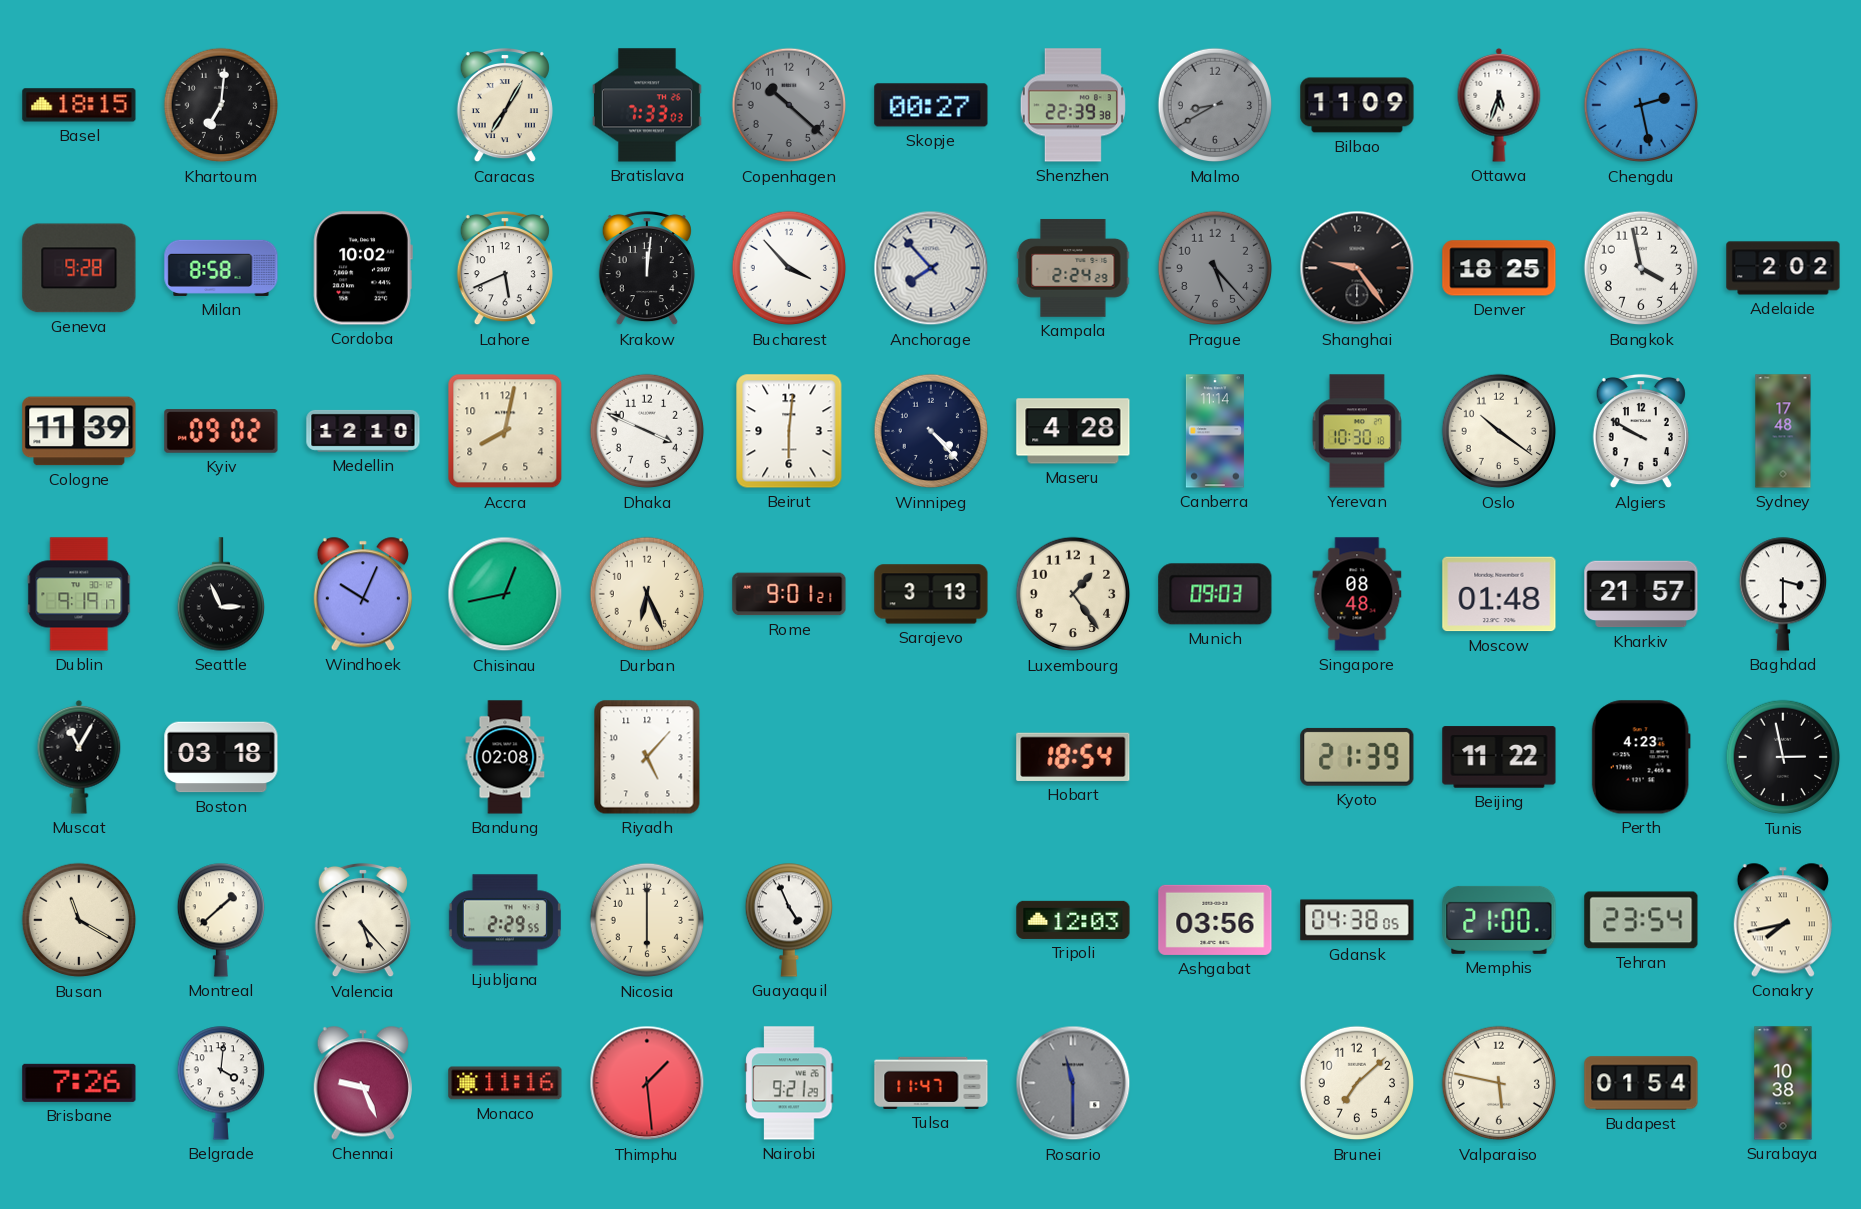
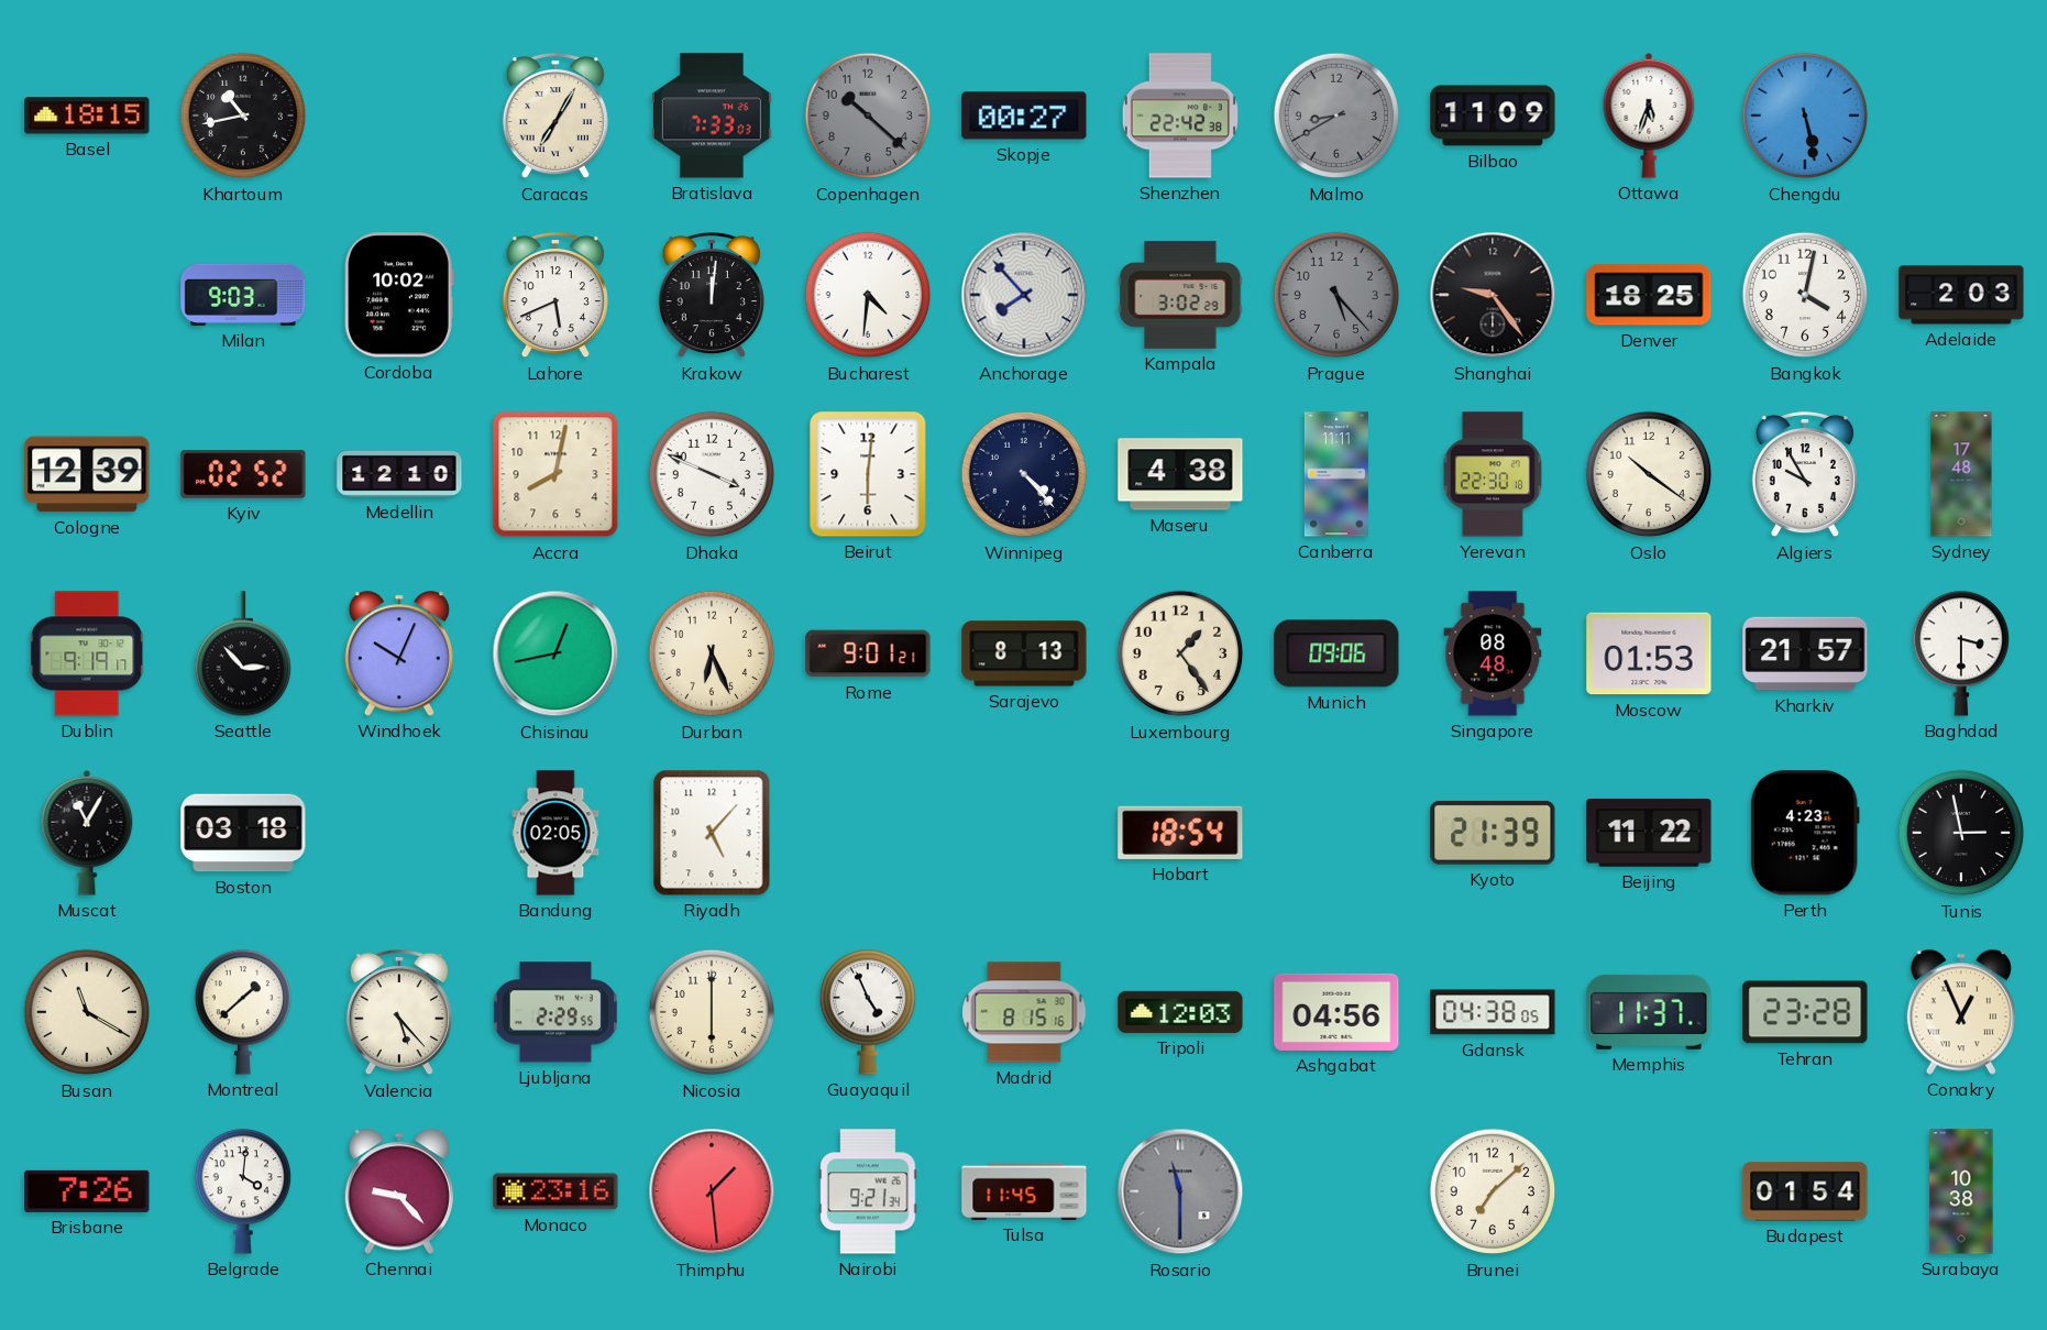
Khartoum: 7:01 -> 10:43 (243, 116)
Shenzhen: 22:39 -> 22:42 (1180, 116)
Chengdu: 2:28 -> 5:28 (1805, 116)
Geneva: 9:28 -> none (79, 268)
Milan: 8:58 -> 9:03 (243, 295)
Bucharest: 3:53 -> 4:31 (868, 295)
Kampala: 2:24 -> 3:02 (1180, 295)
Bangkok: 3:58 -> 4:02 (1805, 295)
Adelaide: 2:02 -> 2:03 (1961, 295)
Cologne: 11:39 -> 12:39 (87, 474)
Kyiv: 09:02 -> 02:52 (243, 474)
Maseru: 4:28 -> 4:38 (1180, 474)
Canberra: 11:14 -> 11:11 (1336, 474)
Yerevan: 10:30 -> 22:30 (1493, 474)
Algiers: 9:50 -> 9:55 (1805, 474)
Seattle: 2:56 -> 2:53 (242, 653)
Sarajevo: 3:13 -> 8:13 (1024, 653)
Munich: 09:03 -> 09:06 (1336, 653)
Moscow: 01:48 -> 01:53 (1649, 653)
Bandung: 02:08 -> 02:05 (555, 833)
Madrid: none -> 8:15 (1024, 1012)
Ashgabat: 03:56 -> 04:56 (1336, 1012)
Memphis: 21:00 -> 11:37 (1649, 1012)
Tehran: 23:54 -> 23:28 (1805, 1012)
Conakry: 7:43 -> 12:56 (1961, 1012)
Chennai: 9:26 -> 9:23 (399, 1191)
Monaco: 11:16 -> 23:16 (555, 1191)
Nairobi: 9:21:29 -> 9:21:34 (868, 1191)
Tulsa: 11:47 -> 11:45 (1024, 1191)
Valparaiso: 5:47 -> none (1499, 1083)
